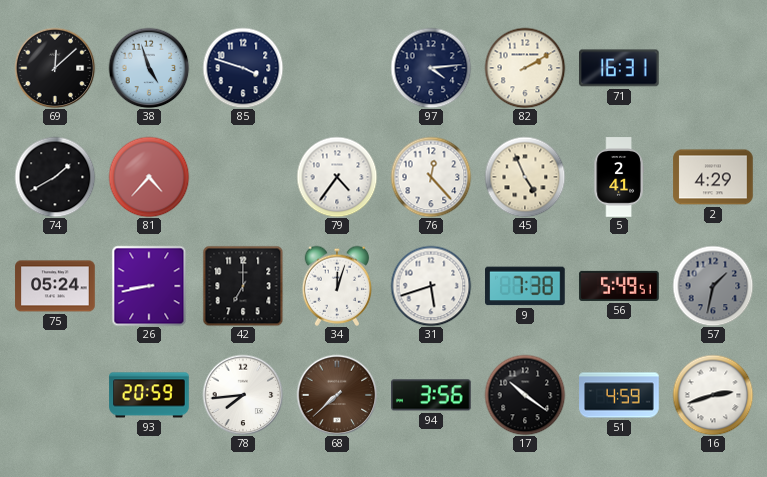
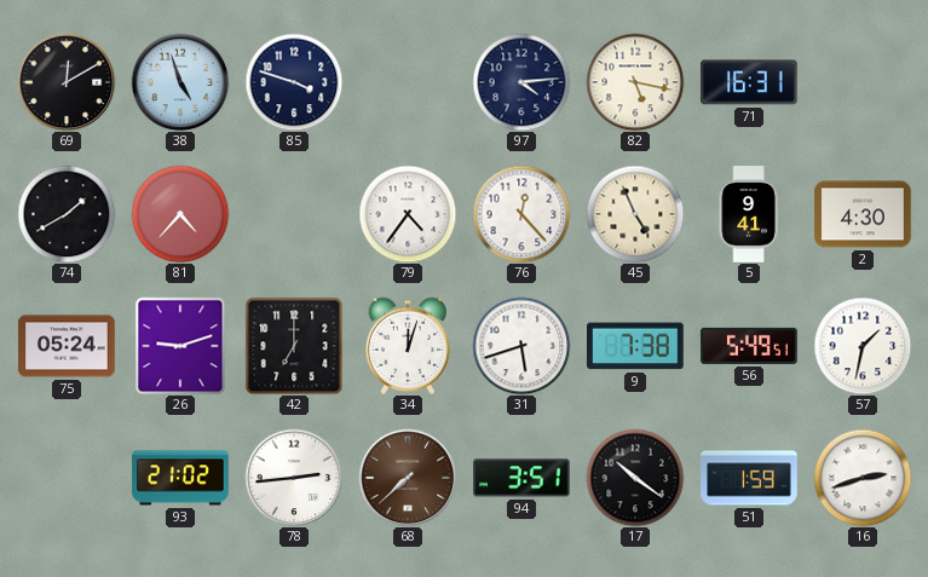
69: 12:08 -> 12:10 (67, 82)
82: 2:10 -> 5:17 (635, 82)
5: 2:41 -> 9:41 (749, 214)
2: 4:29 -> 4:30 (863, 214)
26: 8:43 -> 9:12 (180, 346)
57 dial: grey -> white (863, 346)
93: 20:59 -> 21:02 (180, 478)
78: 7:44 -> 2:44 (294, 478)
94: 3:56 -> 3:51 (523, 478)
51: 4:59 -> 1:59 (749, 478)
